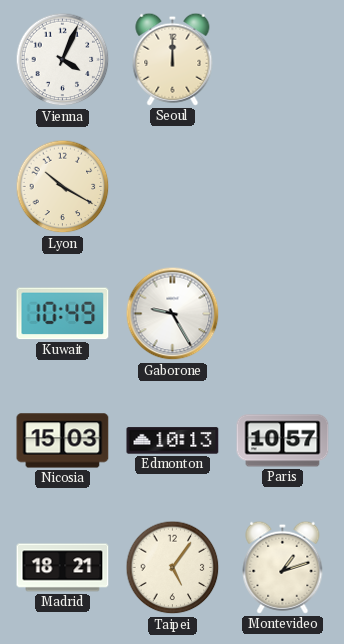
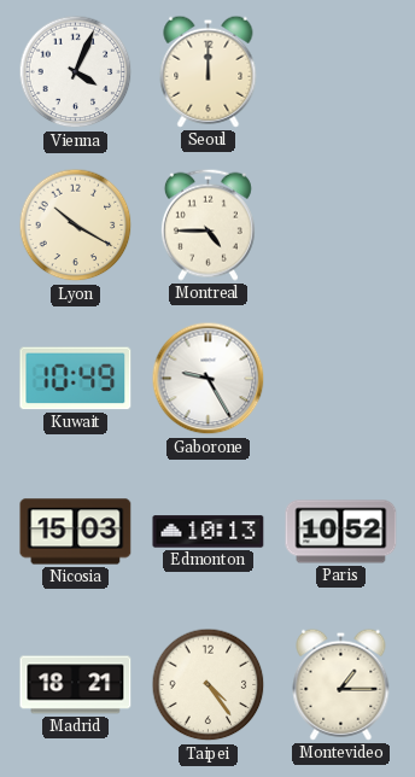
Montreal: none -> 4:45 (207, 224)
Paris: 10:57 -> 10:52 (341, 532)
Taipei: 5:06 -> 4:24 (209, 685)
Montevideo: 1:12 -> 1:15 (341, 684)
